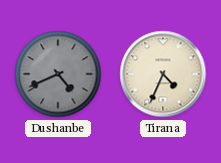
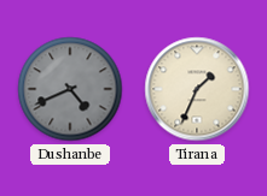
Tirana: 4:34 -> 1:34 (197, 89)
